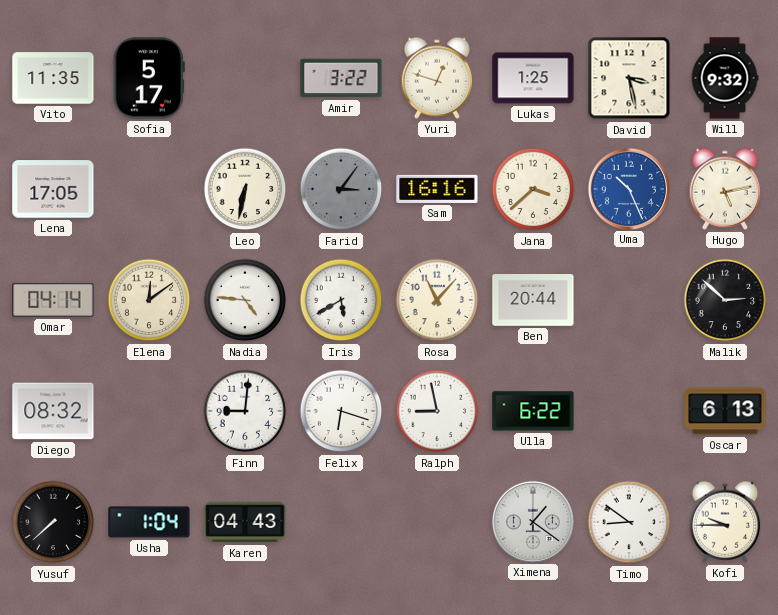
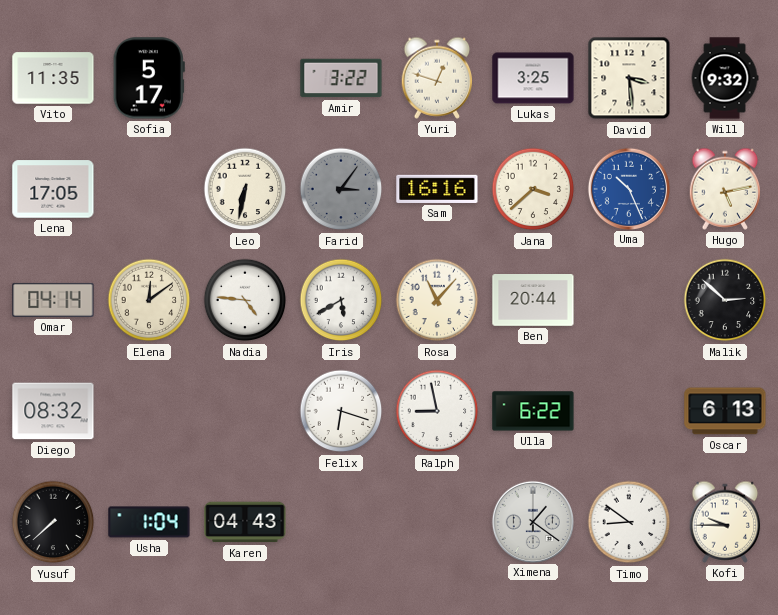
Lukas: 1:25 -> 3:25 (533, 78)
David: 3:28 -> 3:29 (629, 78)
Finn: 9:01 -> none (245, 411)
